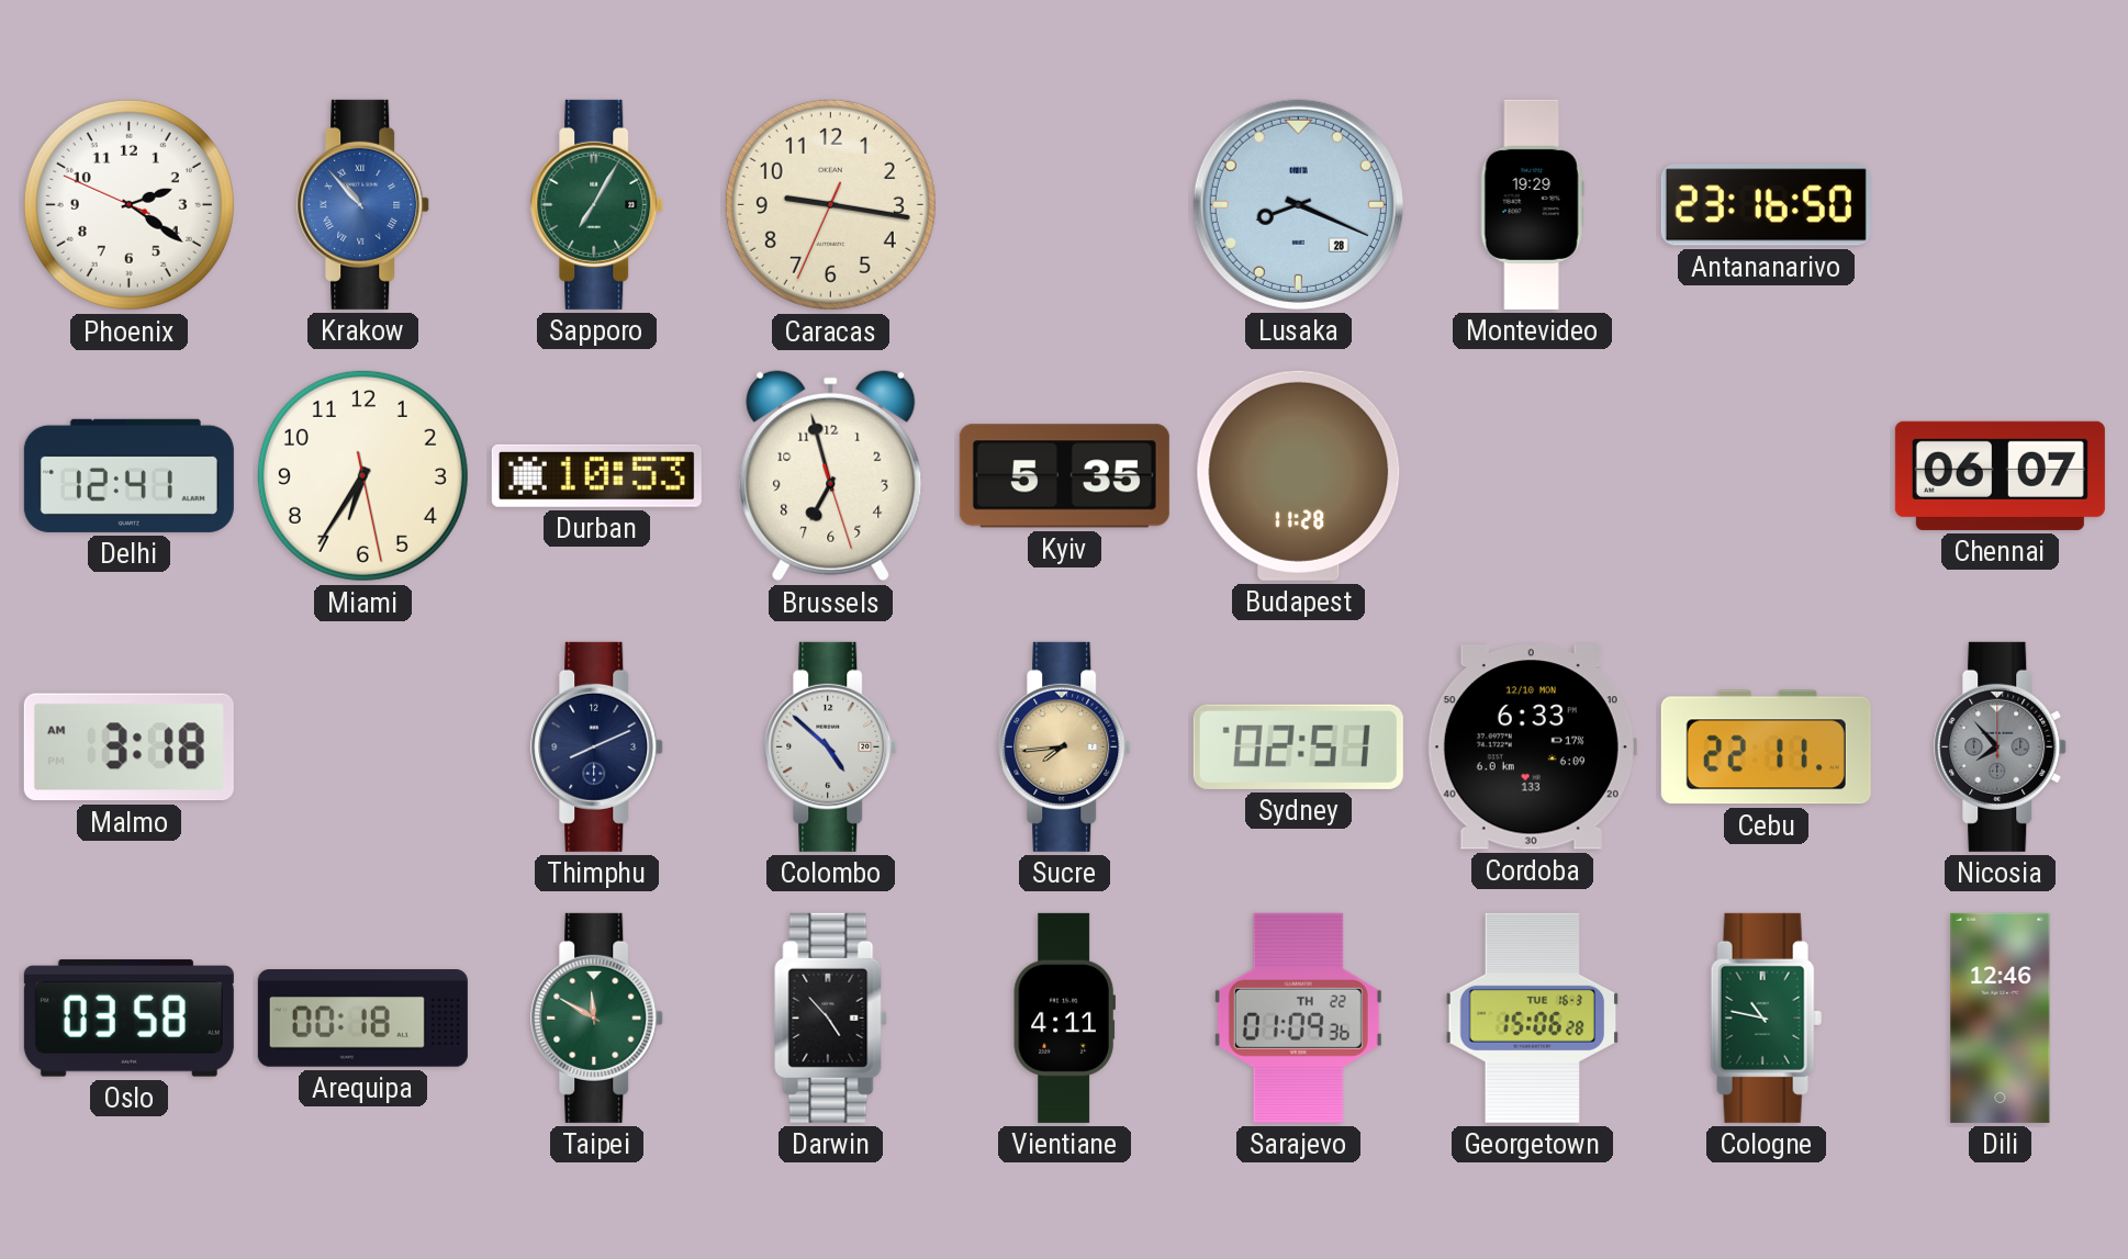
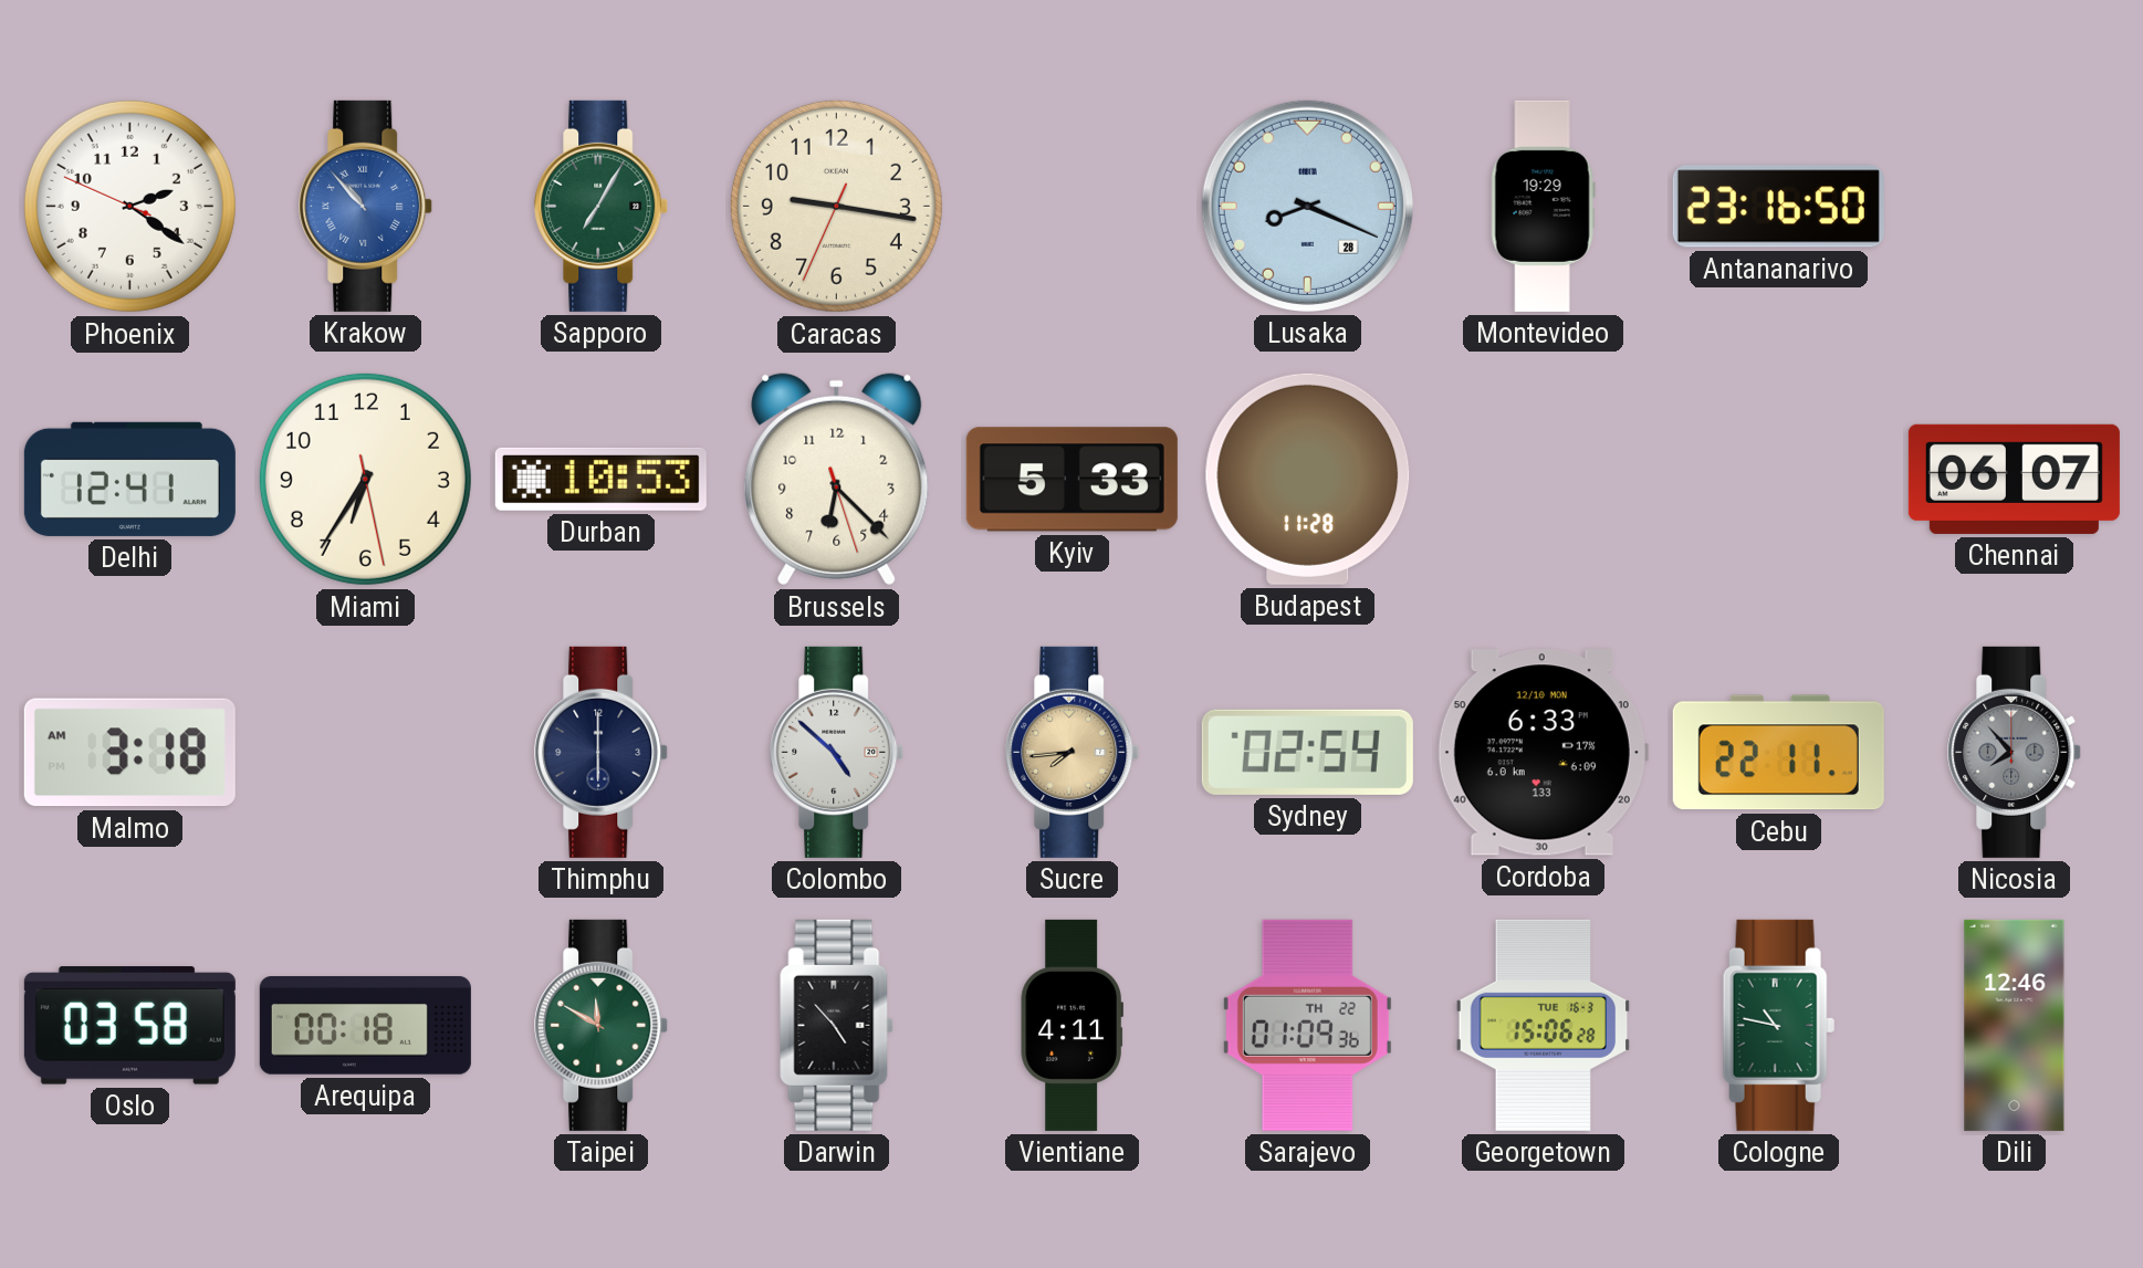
Brussels: 6:57 -> 6:22 (837, 480)
Kyiv: 5:35 -> 5:33 (1071, 480)
Thimphu: 8:11 -> 6:00 (602, 752)
Sydney: 02:51 -> 02:54 (1307, 752)
